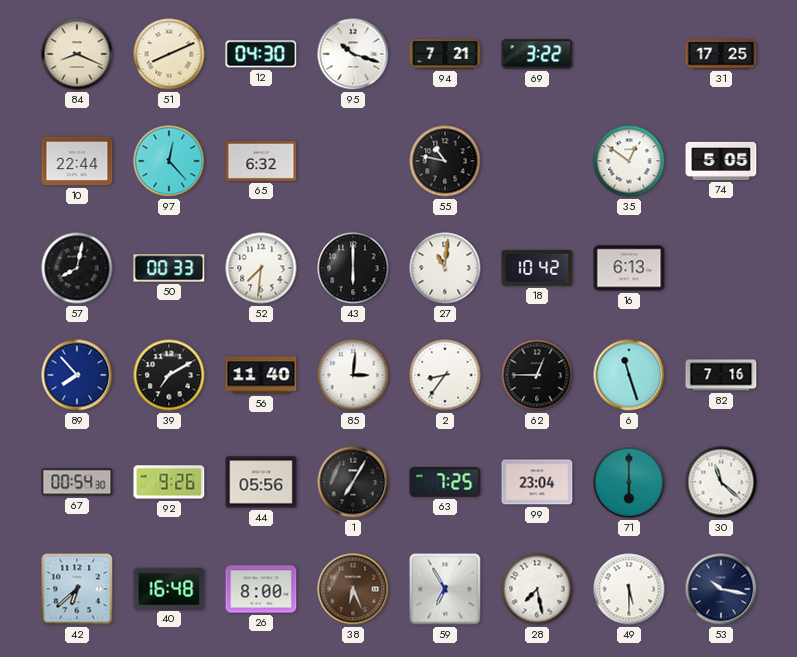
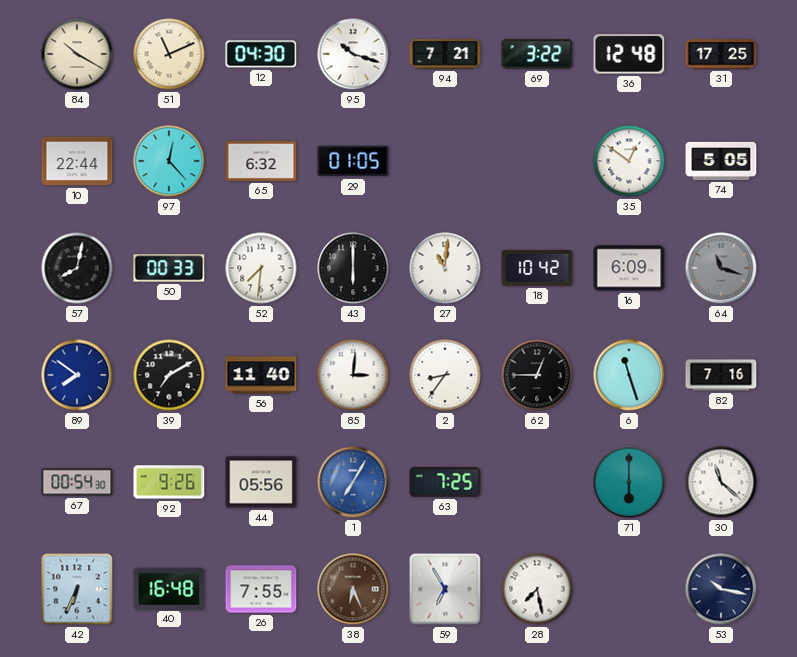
84: 8:19 -> 10:20 (77, 54)
51: 8:11 -> 11:11 (169, 54)
36: none -> 12:48 (629, 54)
29: none -> 01:05 (353, 161)
55: 10:47 -> none (445, 161)
16: 6:13 -> 6:09 (629, 268)
64: none -> 11:18 (721, 268)
89: 7:53 -> 7:51 (77, 375)
1 dial: black -> blue (353, 482)
99: 23:04 -> none (537, 482)
42: 6:38 -> 6:34 (77, 589)
26: 8:00 -> 7:55 (261, 589)
49: 5:30 -> none (629, 589)
